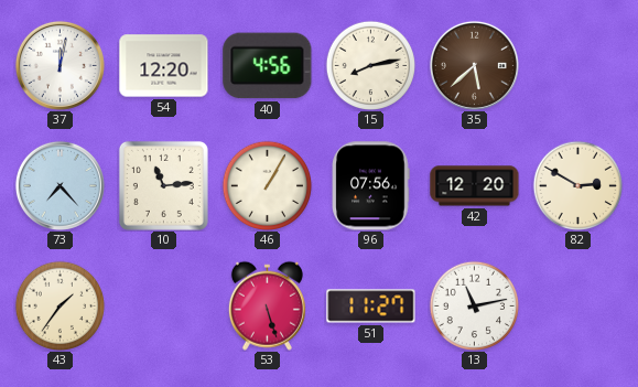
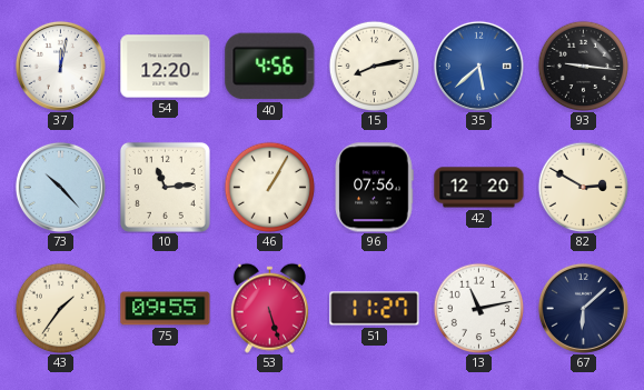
35 dial: brown -> blue (478, 66)
93: none -> 9:16 (583, 66)
73: 7:23 -> 10:23 (60, 187)
75: none -> 09:55 (166, 309)
67: none -> 6:08 (583, 308)
